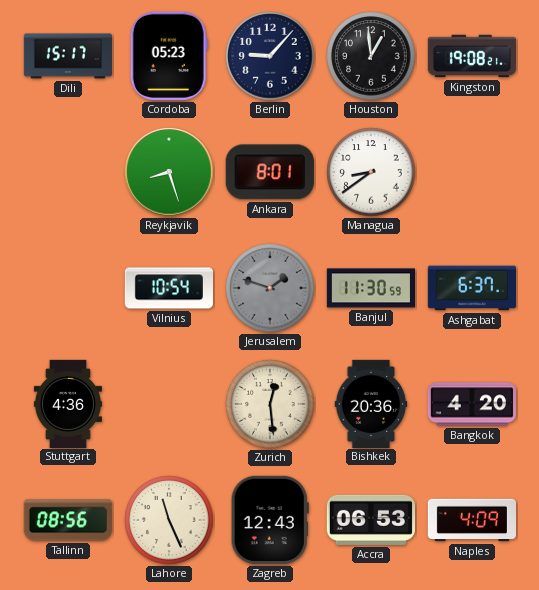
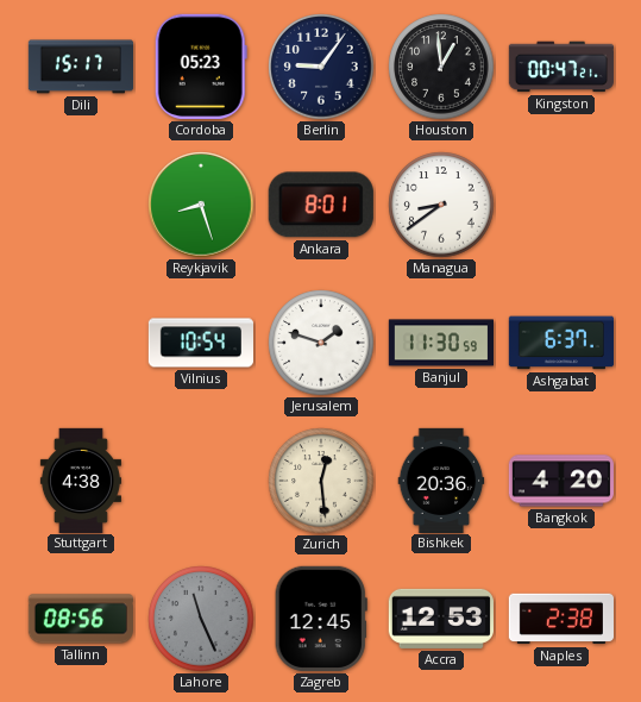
Berlin: 9:07 -> 9:06 (321, 67)
Kingston: 19:08 -> 00:47 (560, 67)
Jerusalem dial: grey -> white (321, 343)
Stuttgart: 4:36 -> 4:38 (81, 480)
Lahore dial: cream -> grey (201, 619)
Zagreb: 12:43 -> 12:45 (321, 619)
Accra: 06:53 -> 12:53 (441, 619)
Naples: 4:09 -> 2:38 (560, 619)
